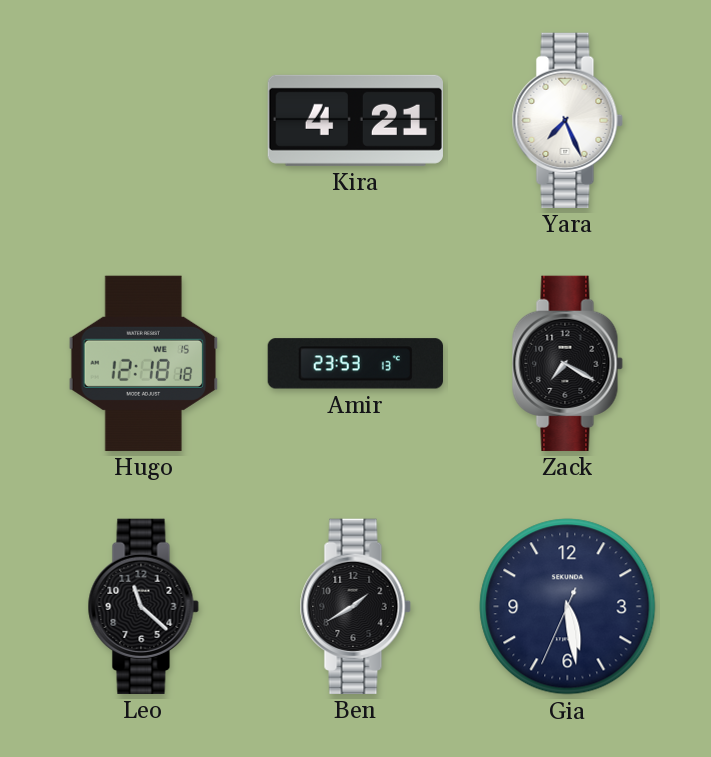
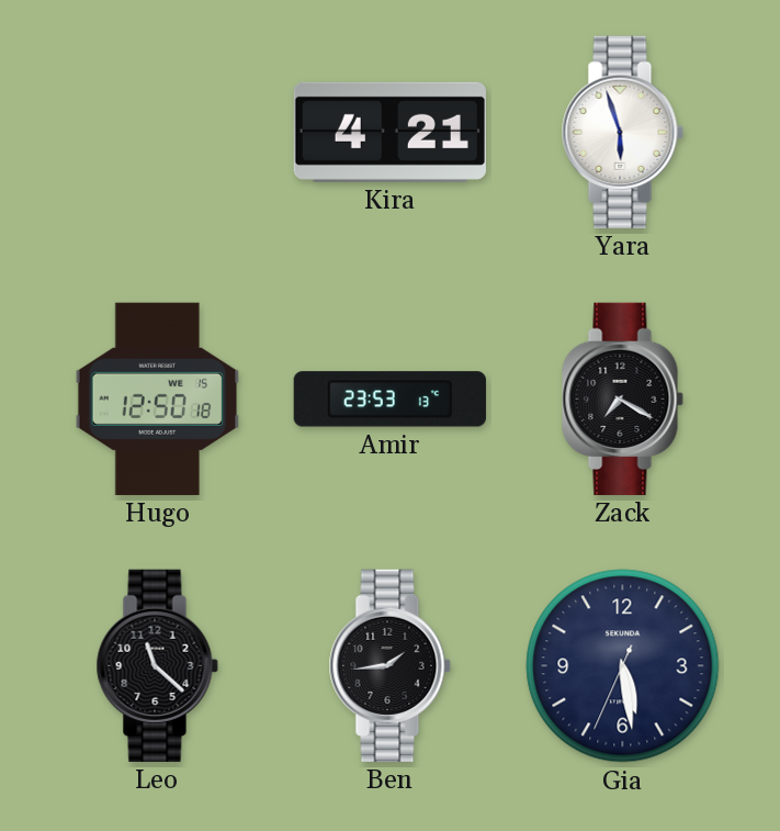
Yara: 7:26 -> 5:57 (622, 132)
Hugo: 12:18 -> 12:50 (158, 398)
Ben: 1:40 -> 1:44 (389, 665)
